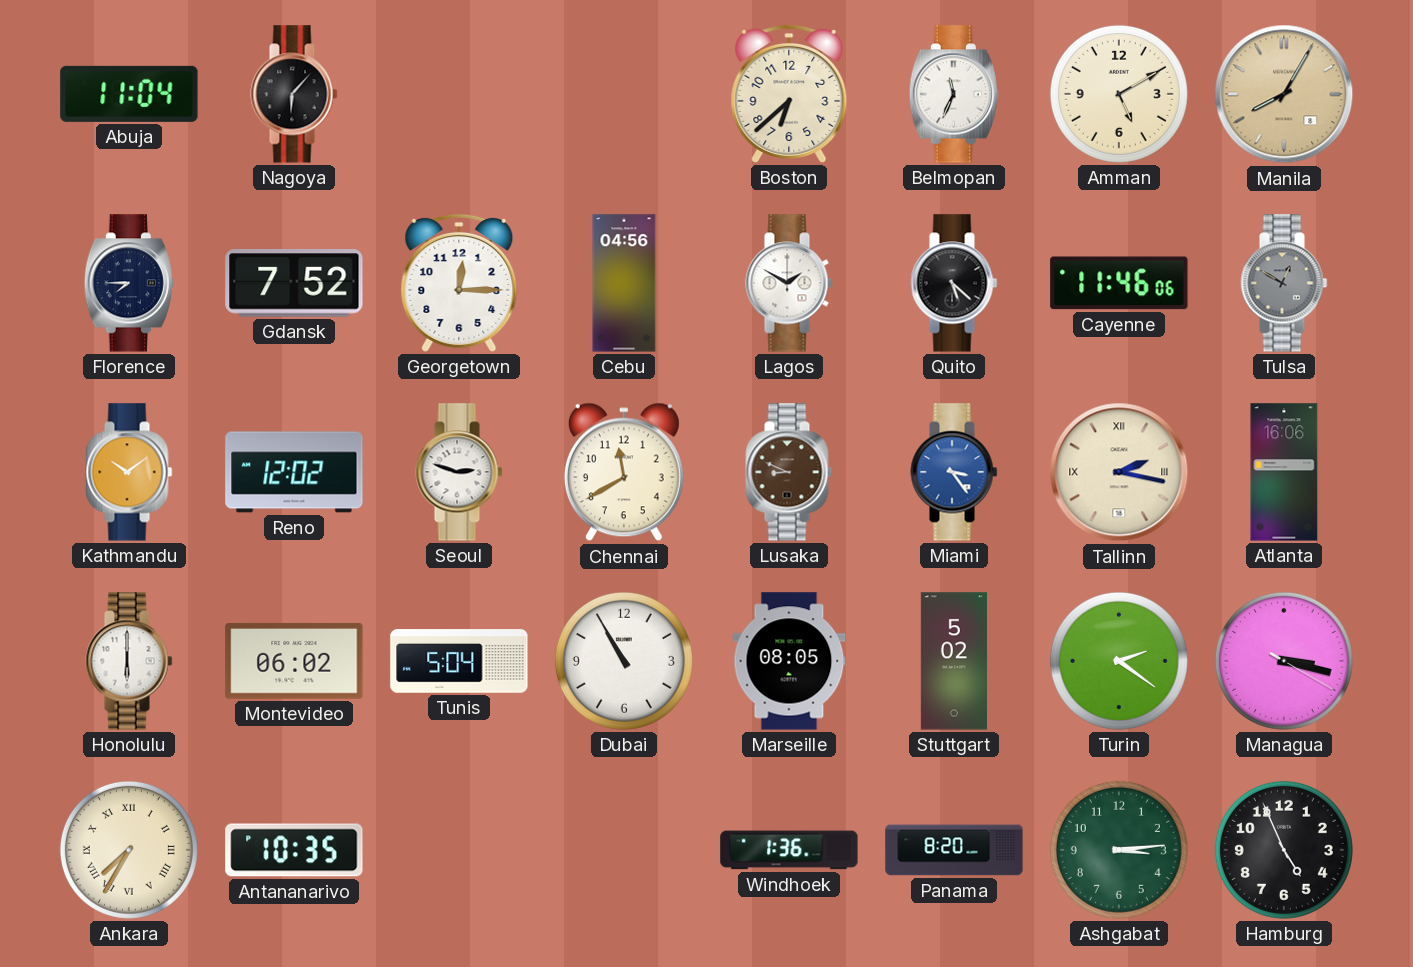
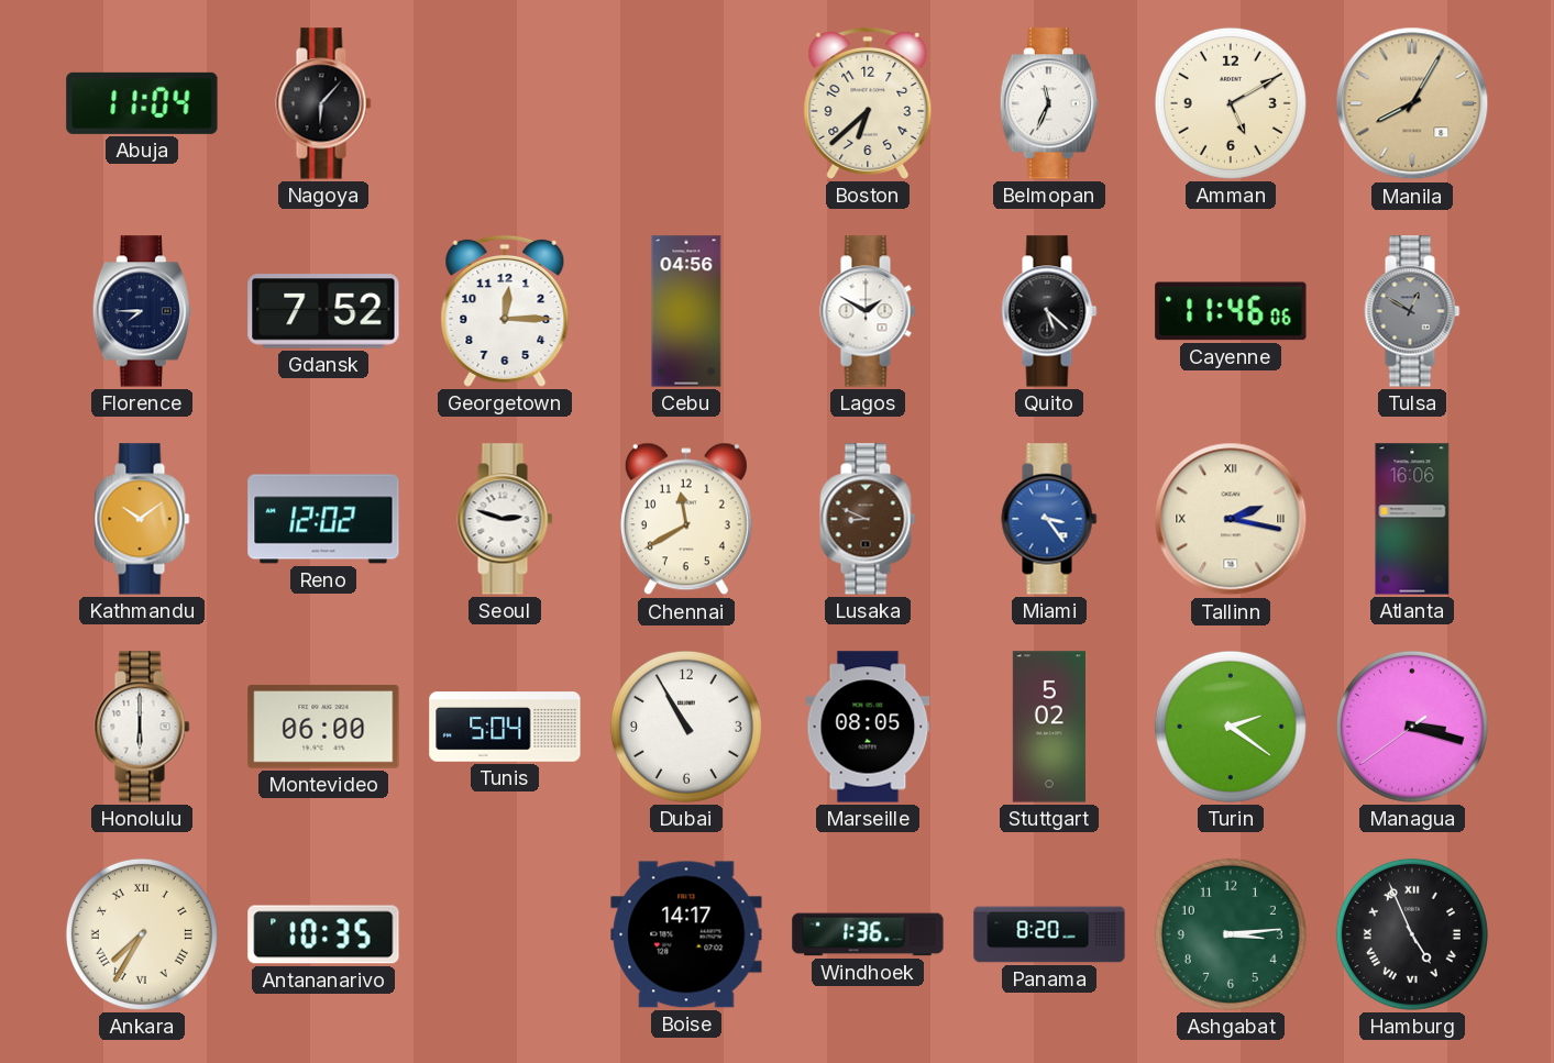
Montevideo: 06:02 -> 06:00 (323, 727)
Managua: 3:17:20 -> 3:17:39 (1412, 727)
Boise: none -> 14:17 (686, 934)
Hamburg numerals: Arabic -> Roman (1412, 934)
